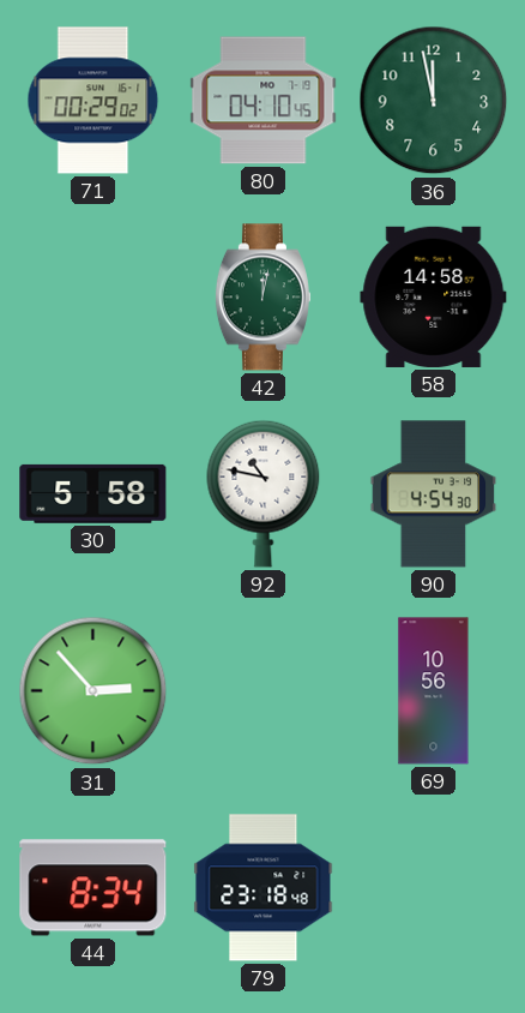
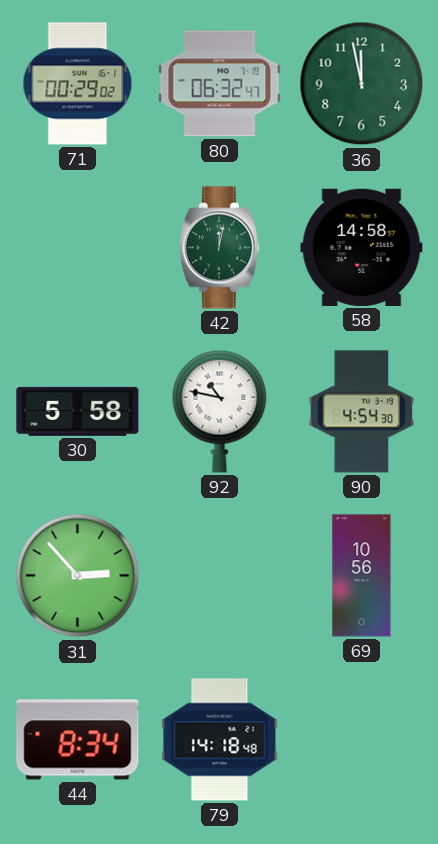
80: 04:10 -> 06:32 (220, 84)
79: 23:18 -> 14:18 (220, 740)
